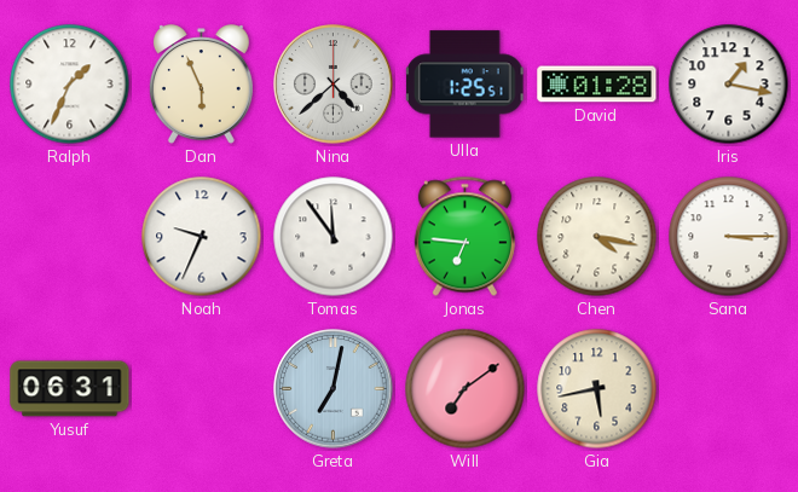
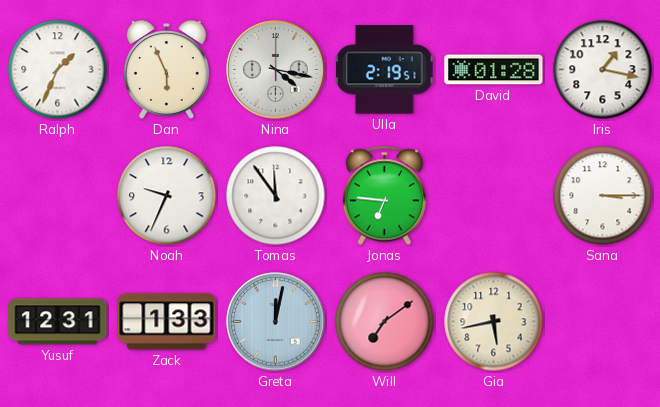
Nina: 4:38 -> 4:17 (276, 70)
Ulla: 1:25 -> 2:19 (384, 70)
Chen: 4:17 -> none (597, 237)
Yusuf: 06:31 -> 12:31 (58, 322)
Zack: none -> 1:33 (167, 322)
Greta: 7:02 -> 12:02 (276, 322)
